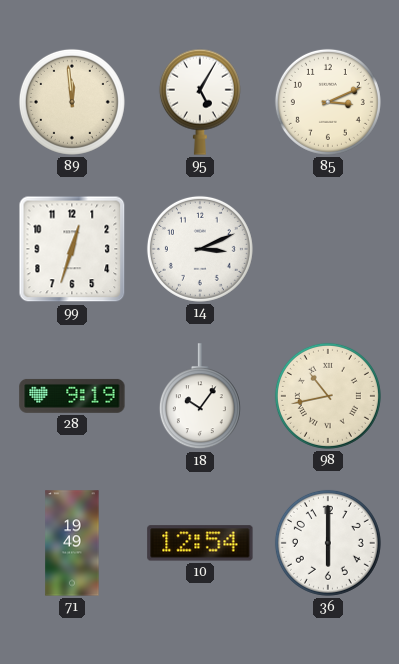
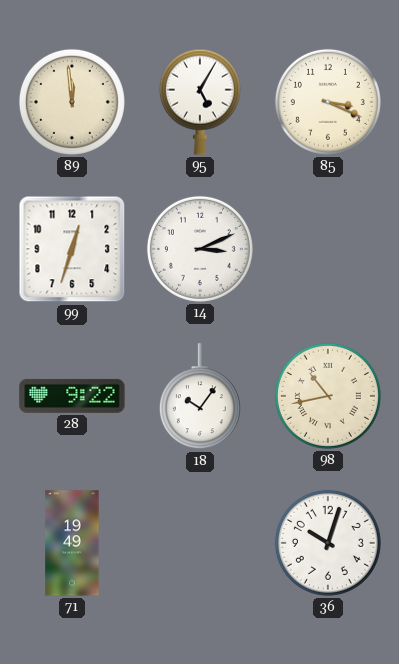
85: 3:11 -> 3:19 (328, 102)
28: 9:19 -> 9:22 (72, 396)
10: 12:54 -> none (200, 543)
36: 6:00 -> 10:03 (328, 543)
